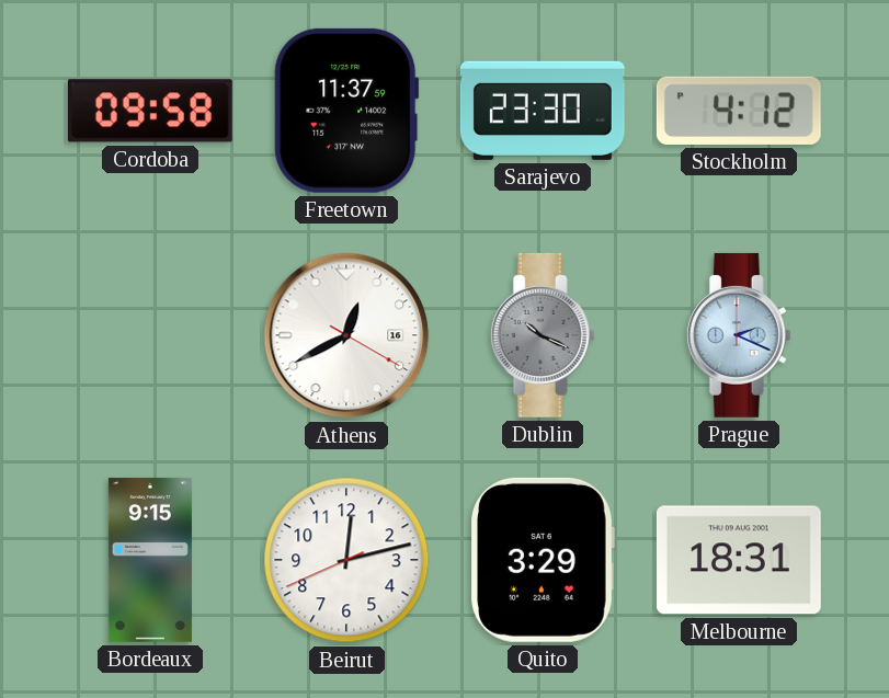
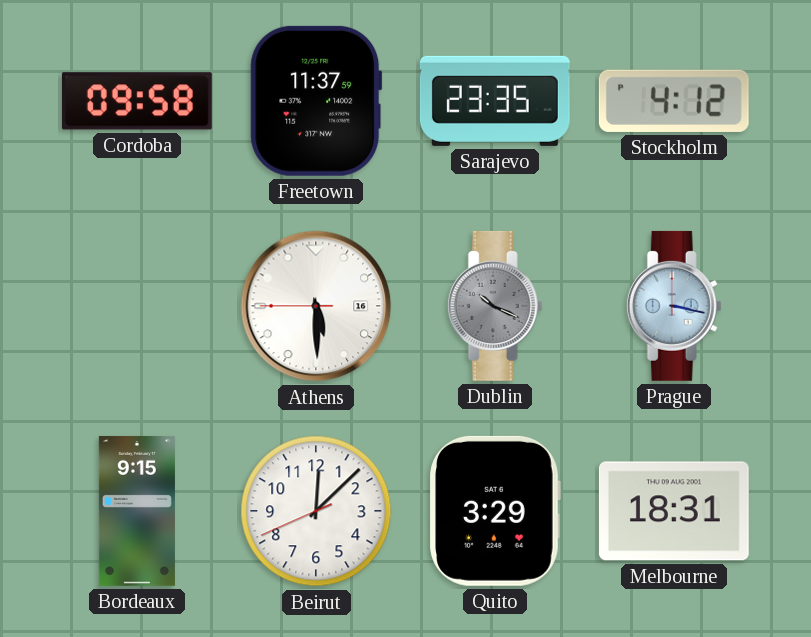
Sarajevo: 23:30 -> 23:35 (495, 101)
Athens: 12:40 -> 5:29 (316, 306)
Prague: 2:19 -> 3:17 (674, 306)
Beirut: 12:12 -> 12:07 (316, 511)
